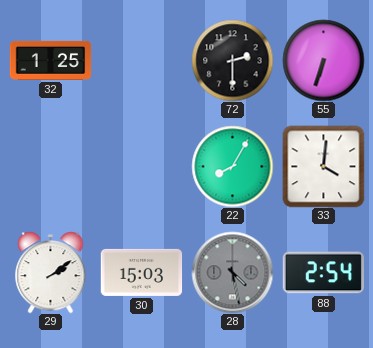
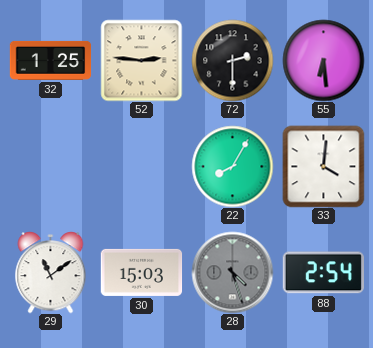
52: none -> 2:46 (141, 60)
55: 6:33 -> 6:29 (323, 60)
29: 2:09 -> 11:09 (51, 272)
28: 4:28 -> 4:27 (232, 272)
